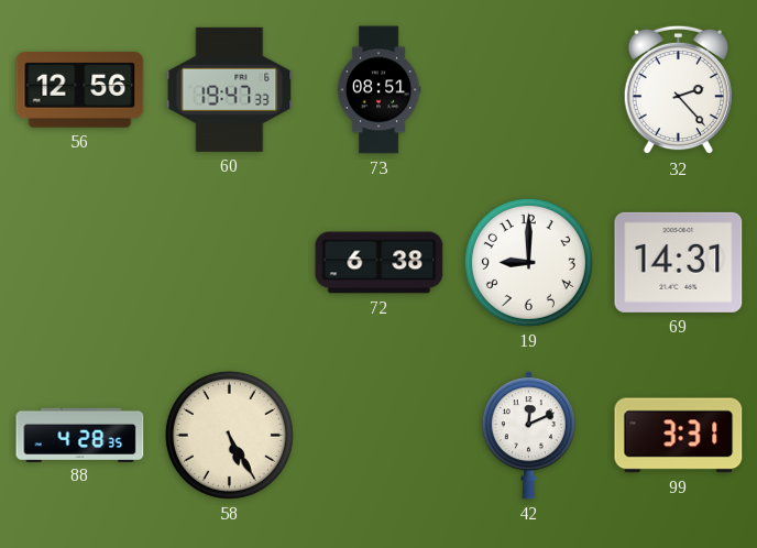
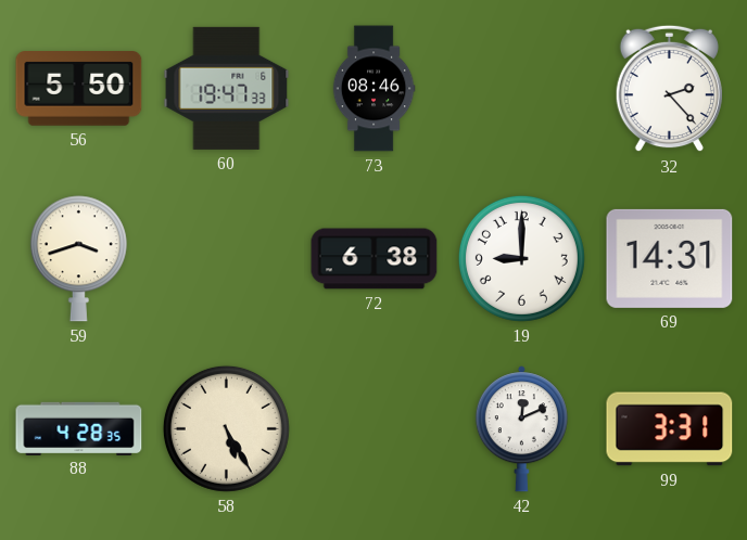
56: 12:56 -> 5:50 (79, 89)
73: 08:51 -> 08:46 (373, 89)
59: none -> 3:42 (78, 259)
